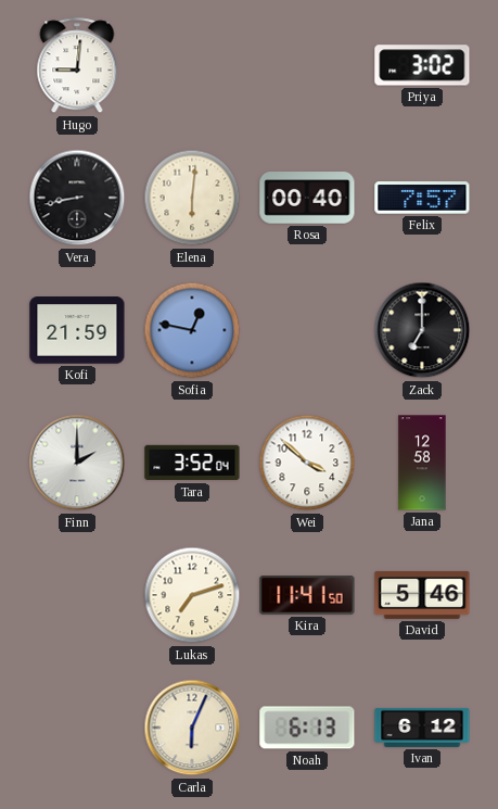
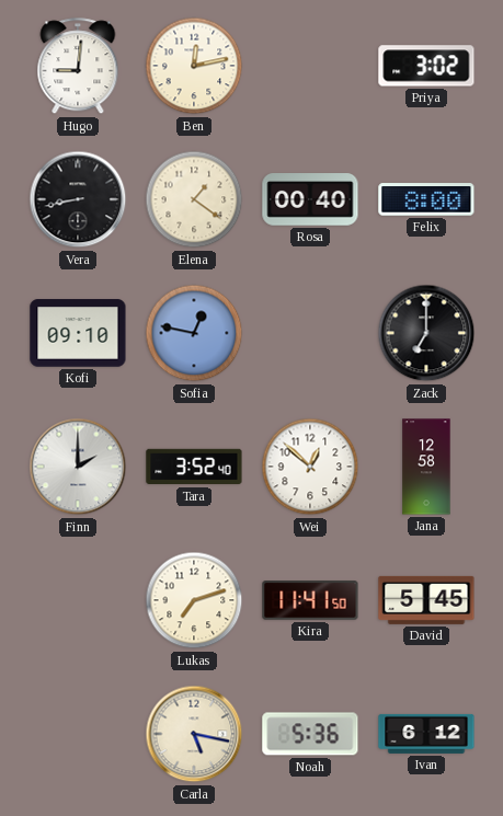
Ben: none -> 12:13 (194, 66)
Elena: 6:01 -> 1:21 (194, 199)
Felix: 7:57 -> 8:00 (426, 199)
Kofi: 21:59 -> 09:10 (78, 333)
Tara: 3:52:04 -> 3:52:40 (194, 467)
Wei: 3:52 -> 12:52 (310, 467)
David: 5:46 -> 5:45 (426, 600)
Carla: 6:04 -> 5:17 (194, 734)
Noah: 6:13 -> 5:36 (310, 734)
